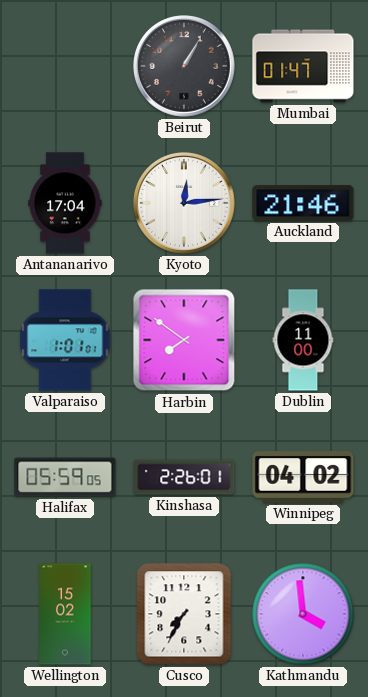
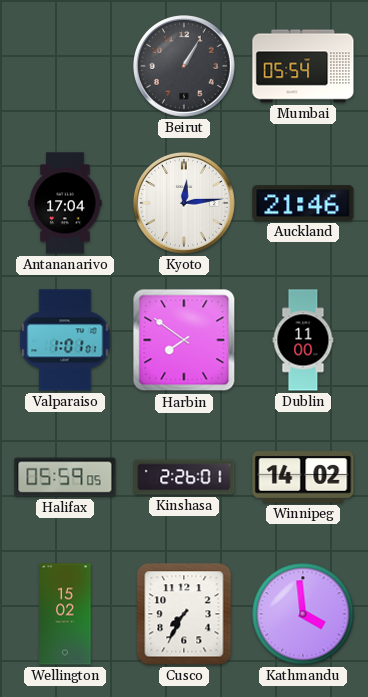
Mumbai: 01:47 -> 05:54 (303, 66)
Winnipeg: 04:02 -> 14:02 (303, 477)
